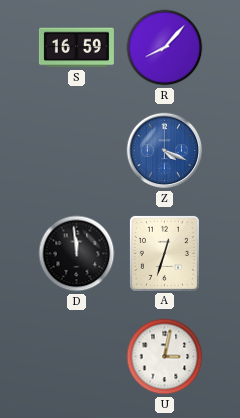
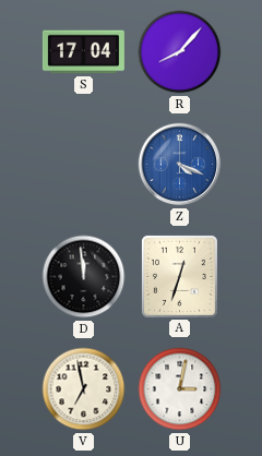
S: 16:59 -> 17:04 (83, 52)
V: none -> 6:58 (84, 389)
